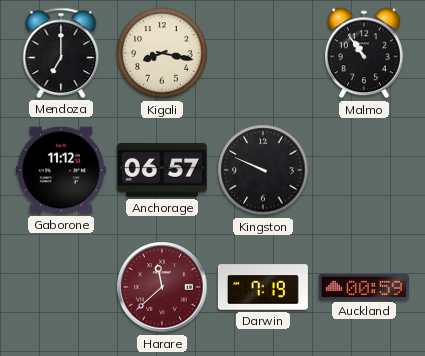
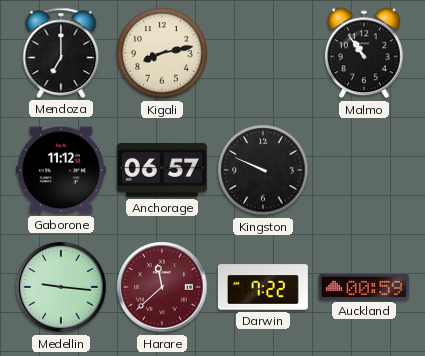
Kigali: 8:17 -> 8:13 (162, 53)
Medellin: none -> 9:16 (61, 287)
Darwin: 7:19 -> 7:22 (263, 287)
